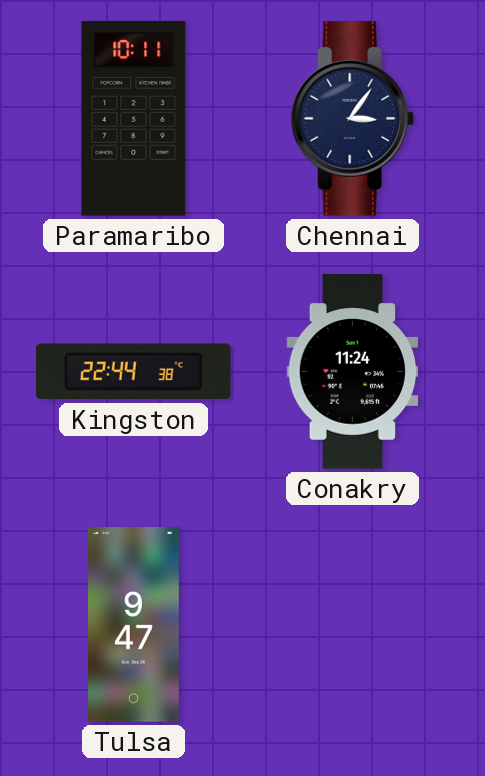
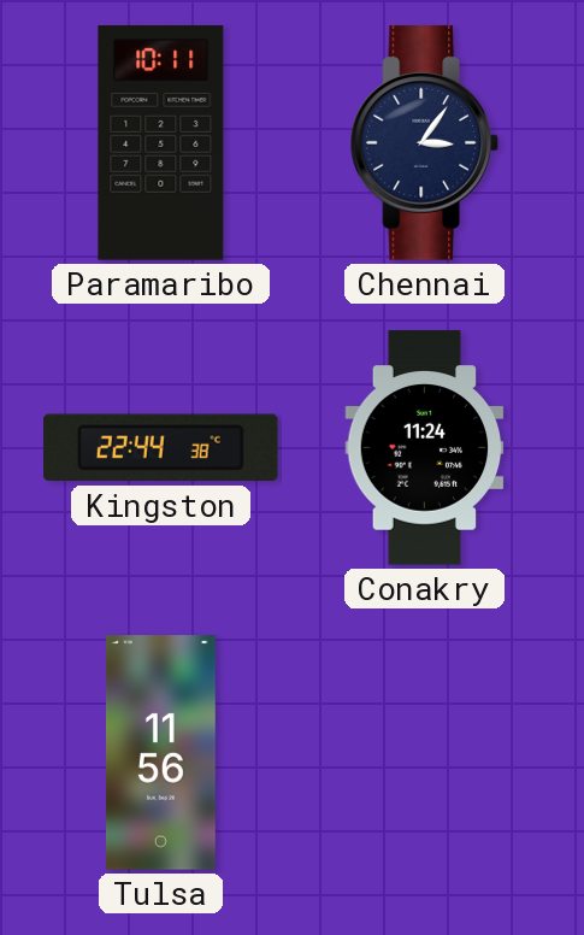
Tulsa: 9:47 -> 11:56 (160, 753)
